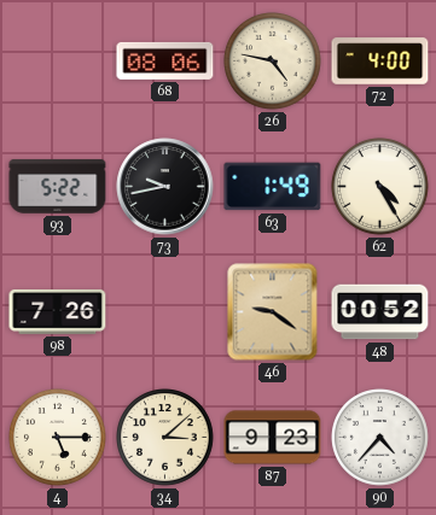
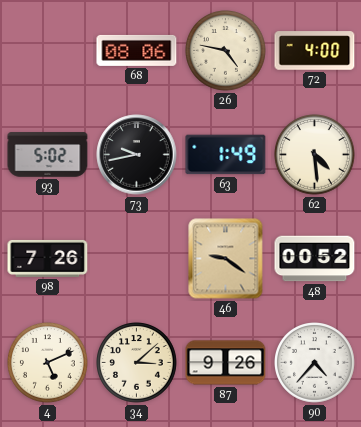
93: 5:22 -> 5:02 (48, 155)
62: 4:25 -> 4:29 (315, 155)
4: 5:15 -> 5:11 (48, 363)
87: 9:23 -> 9:26 (226, 363)
